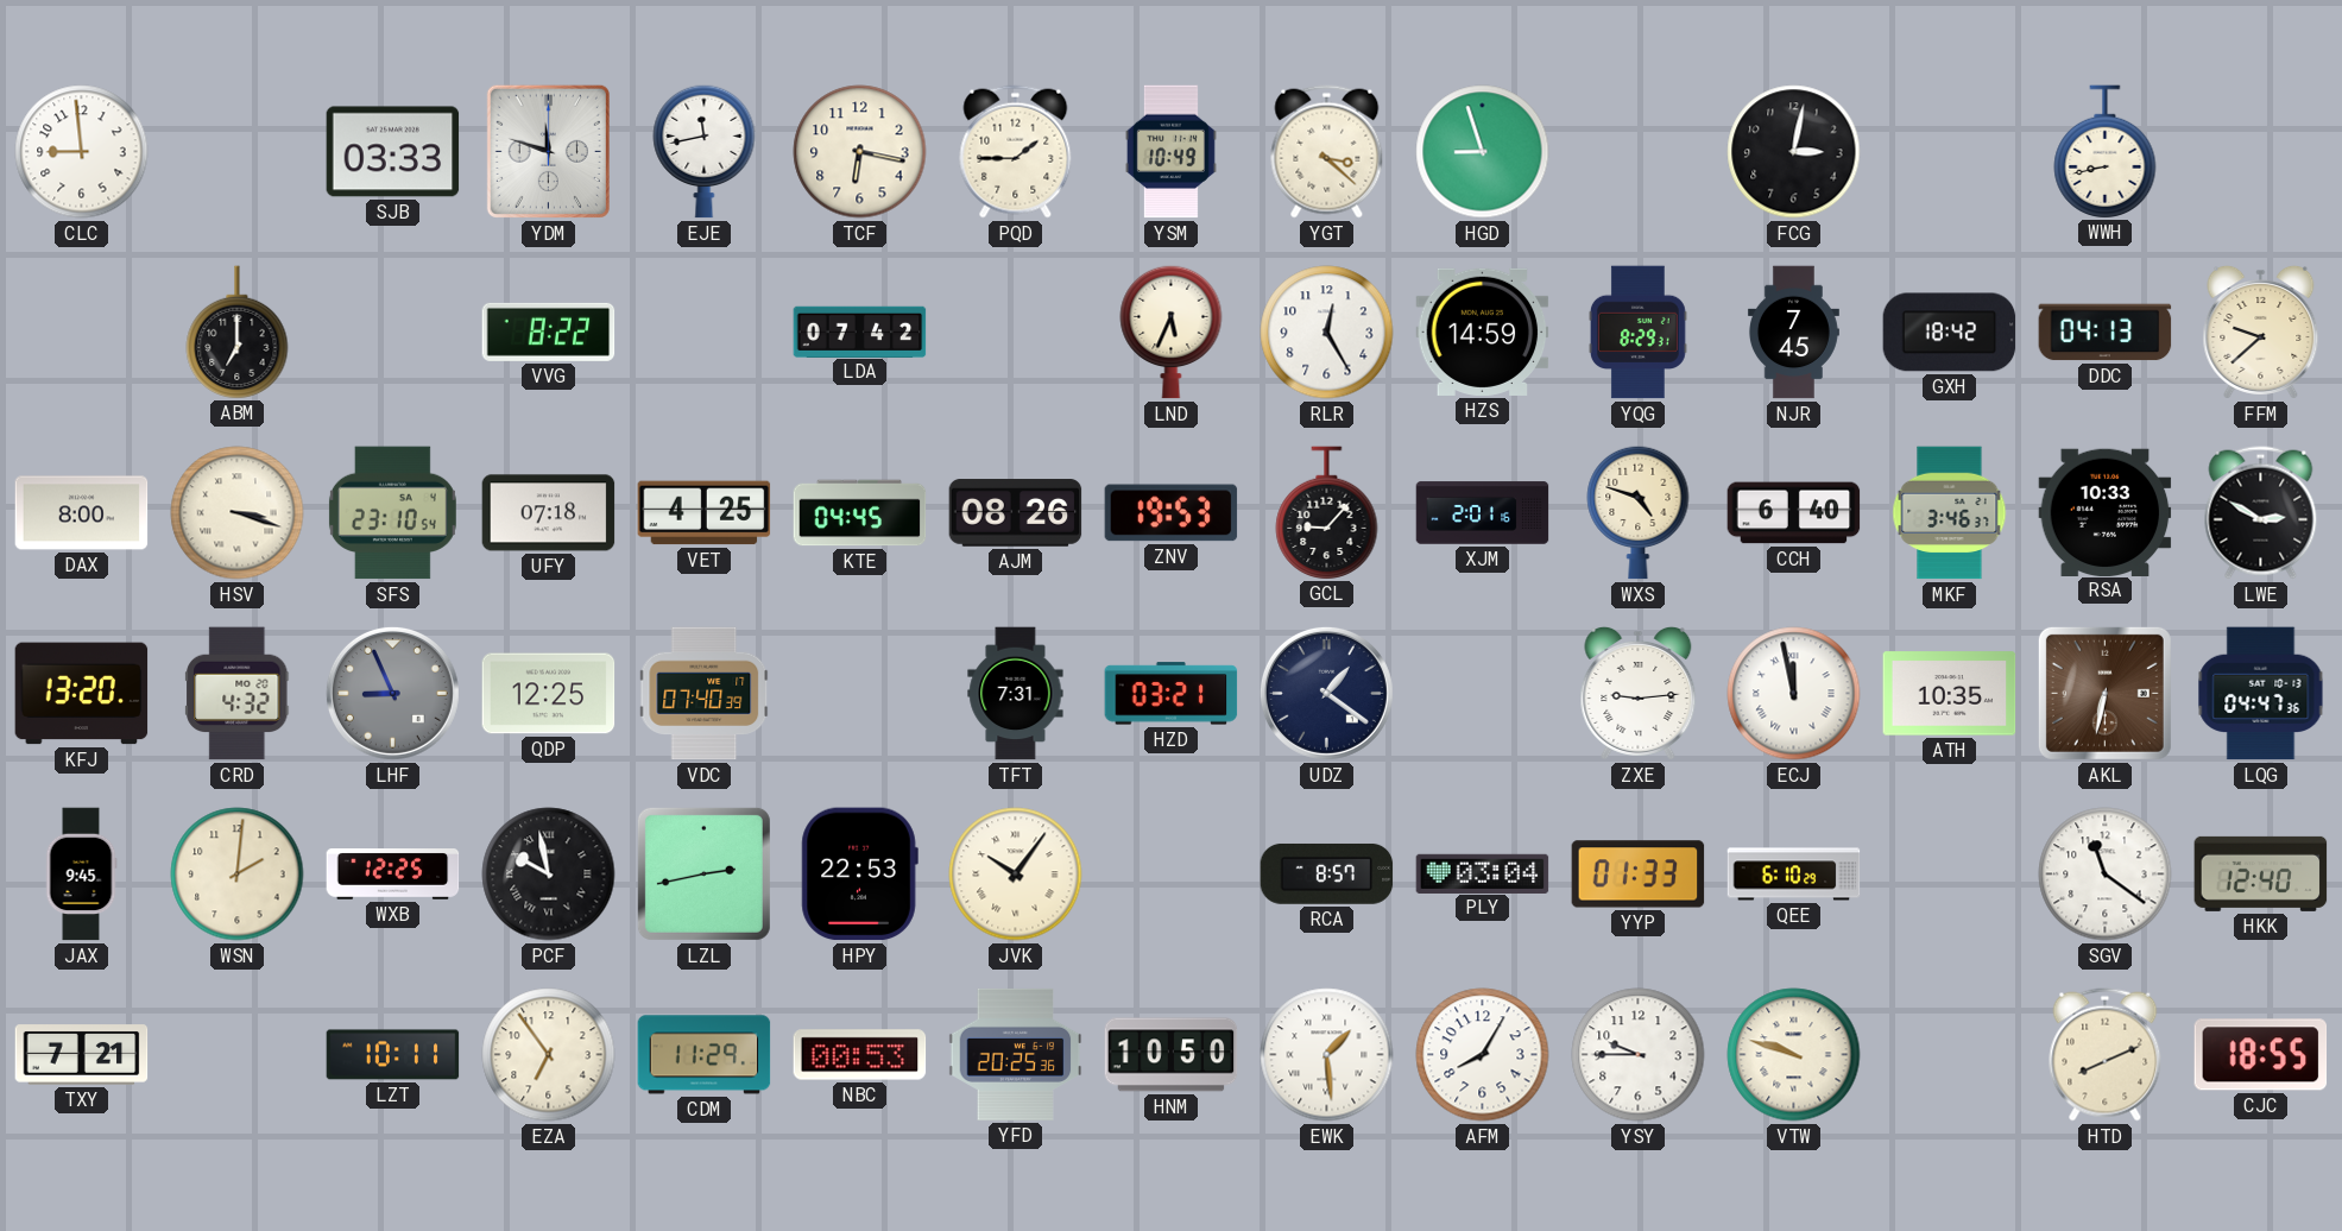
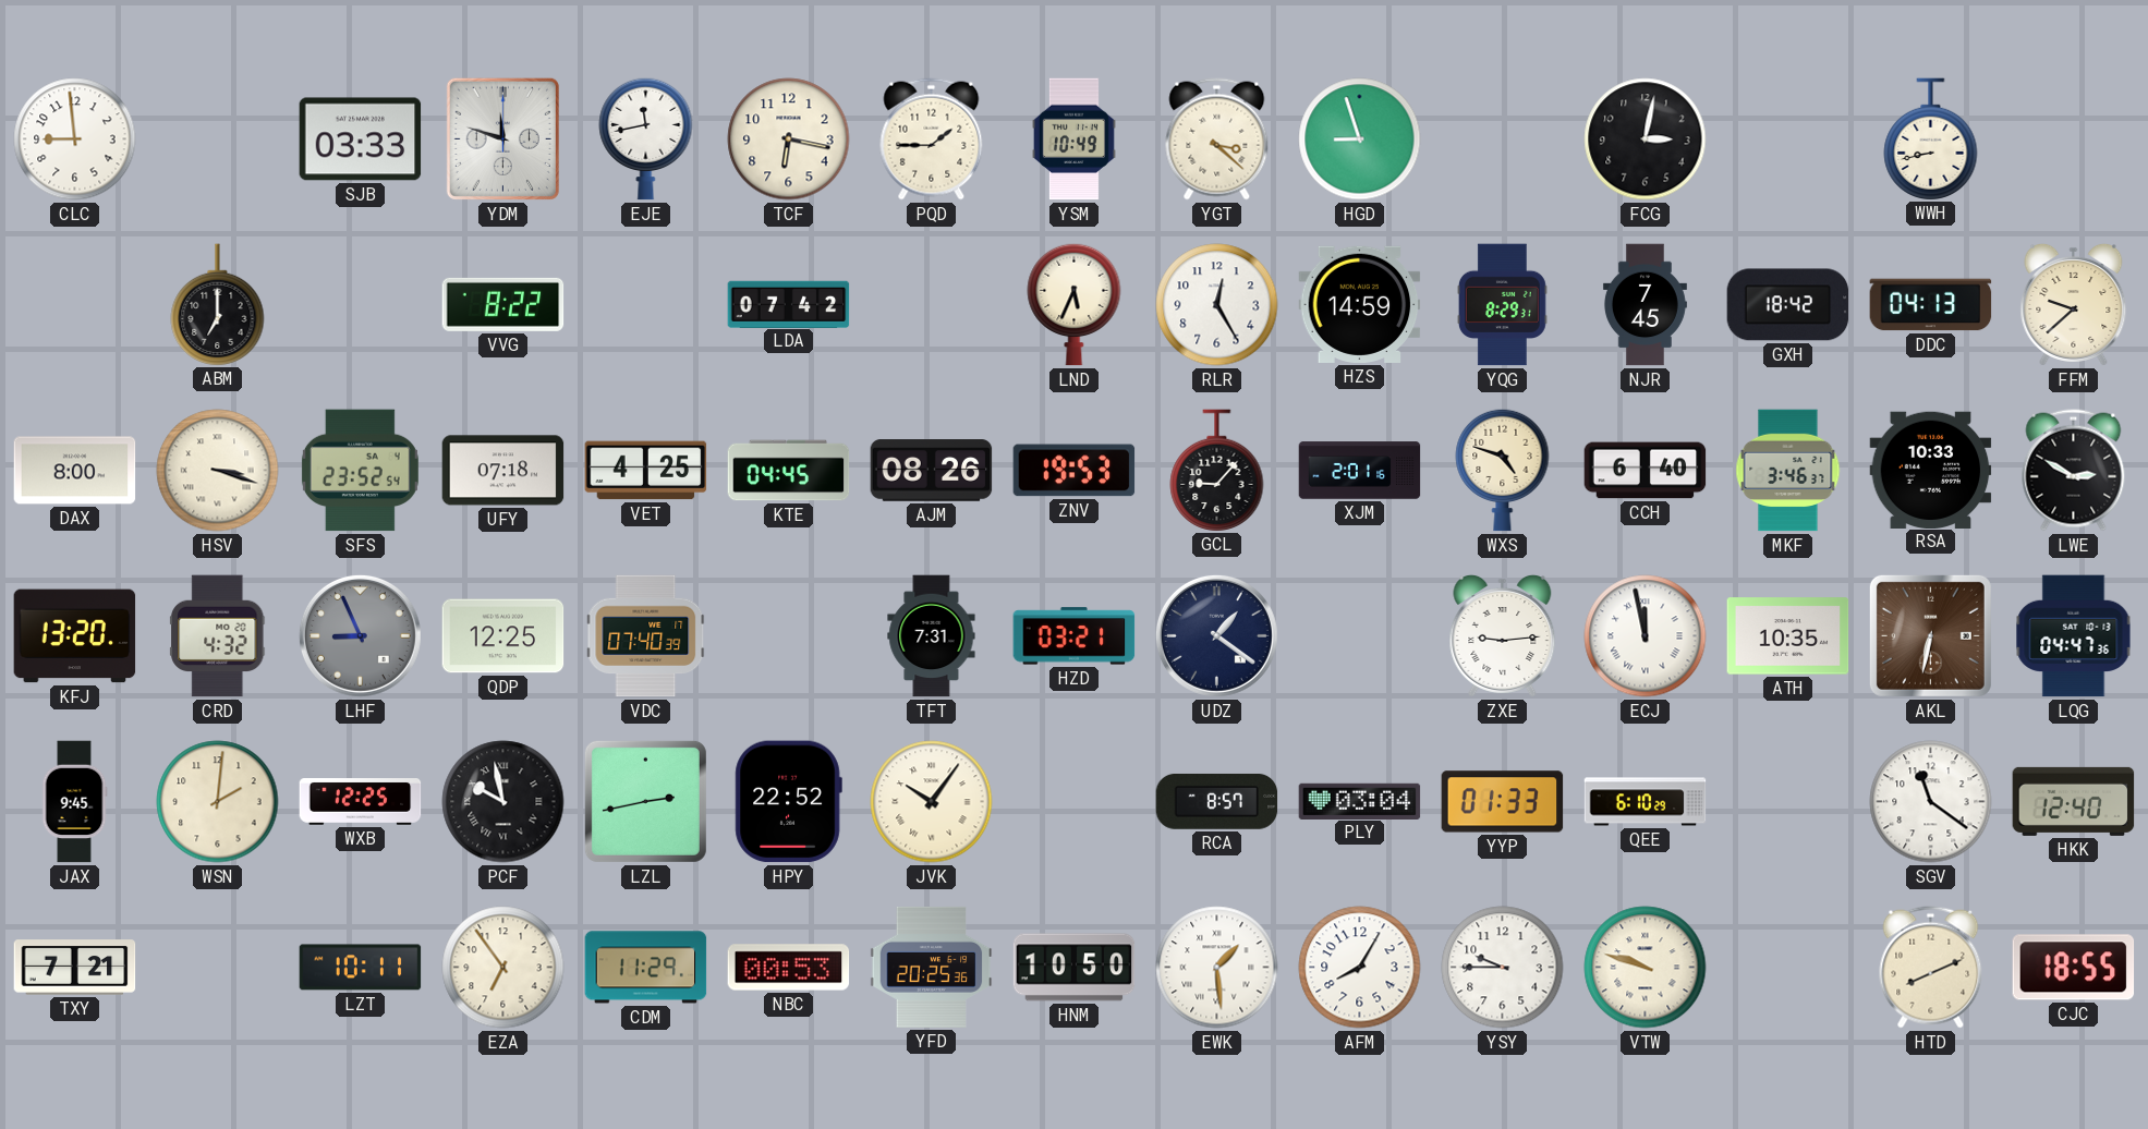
SFS: 23:10 -> 23:52 (360, 471)
HPY: 22:53 -> 22:52 (788, 802)
